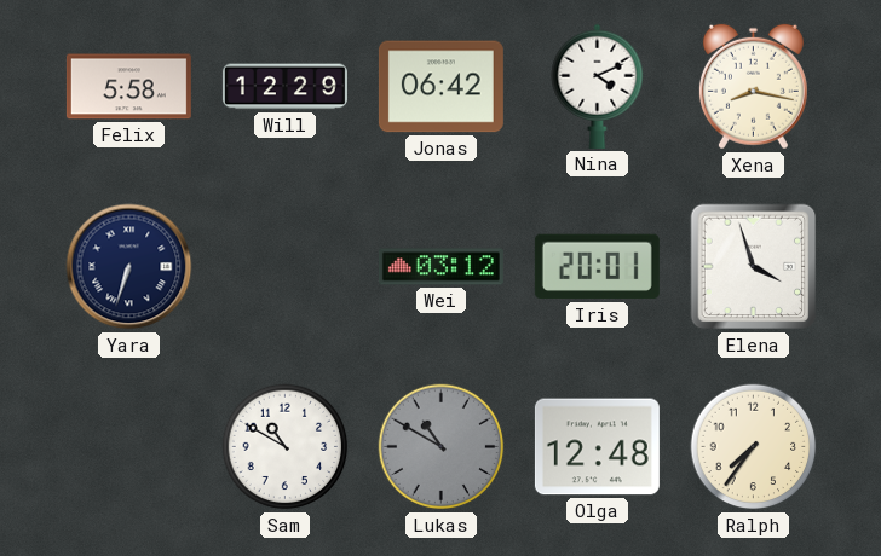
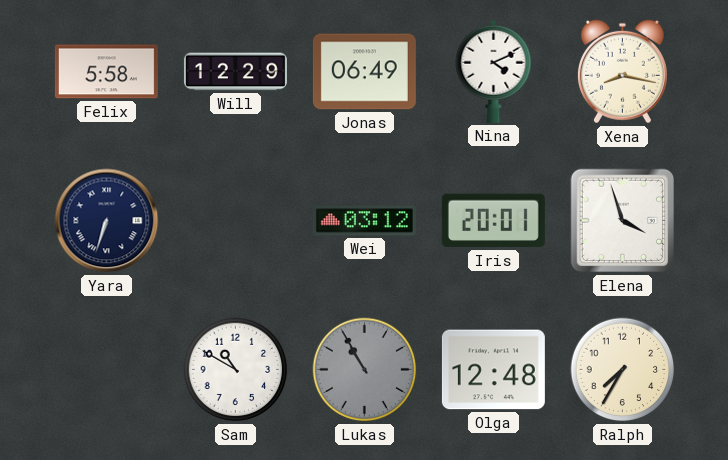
Jonas: 06:42 -> 06:49 (364, 72)
Lukas: 10:50 -> 10:55 (365, 370)
Ralph: 7:36 -> 7:35 (623, 370)
